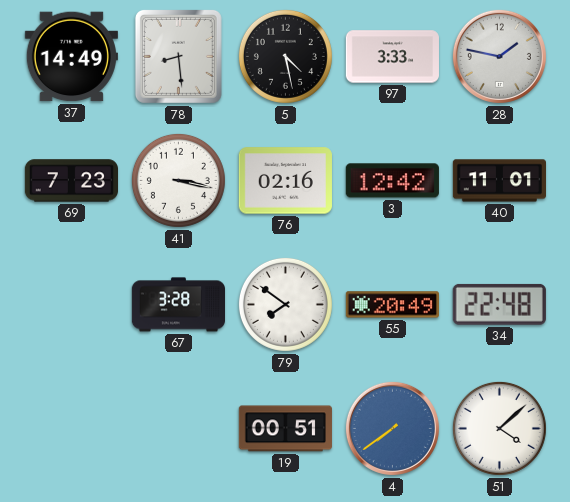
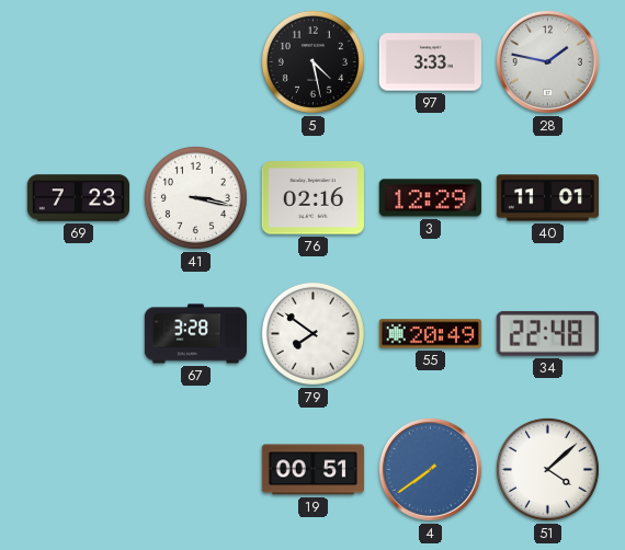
37: 14:49 -> none (71, 57)
78: 8:29 -> none (178, 56)
3: 12:42 -> 12:29 (430, 198)
